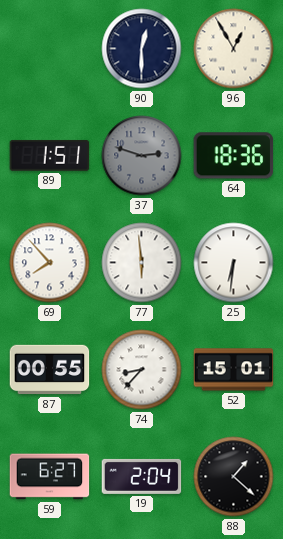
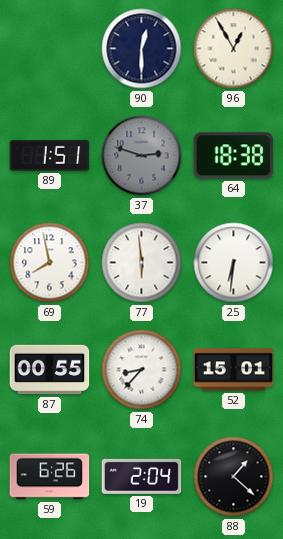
64: 18:36 -> 18:38 (234, 156)
69: 7:53 -> 7:58 (50, 263)
59: 6:27 -> 6:26 (50, 477)
